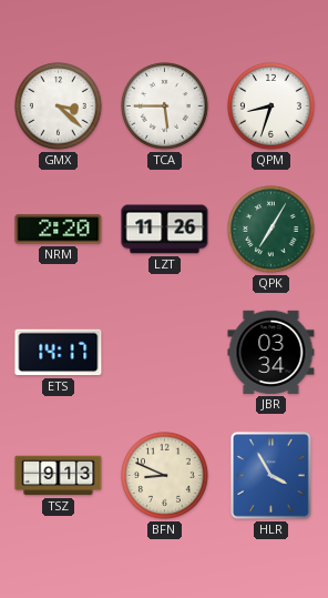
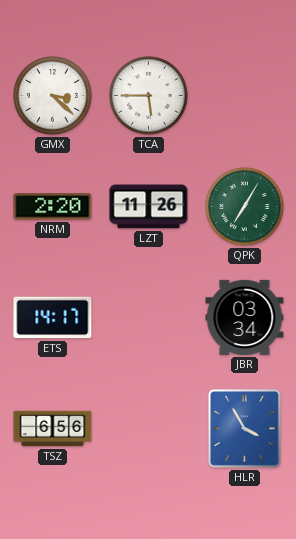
QPM: 8:33 -> none (271, 107)
TSZ: 9:13 -> 6:56 (53, 429)
BFN: 8:49 -> none (165, 476)
